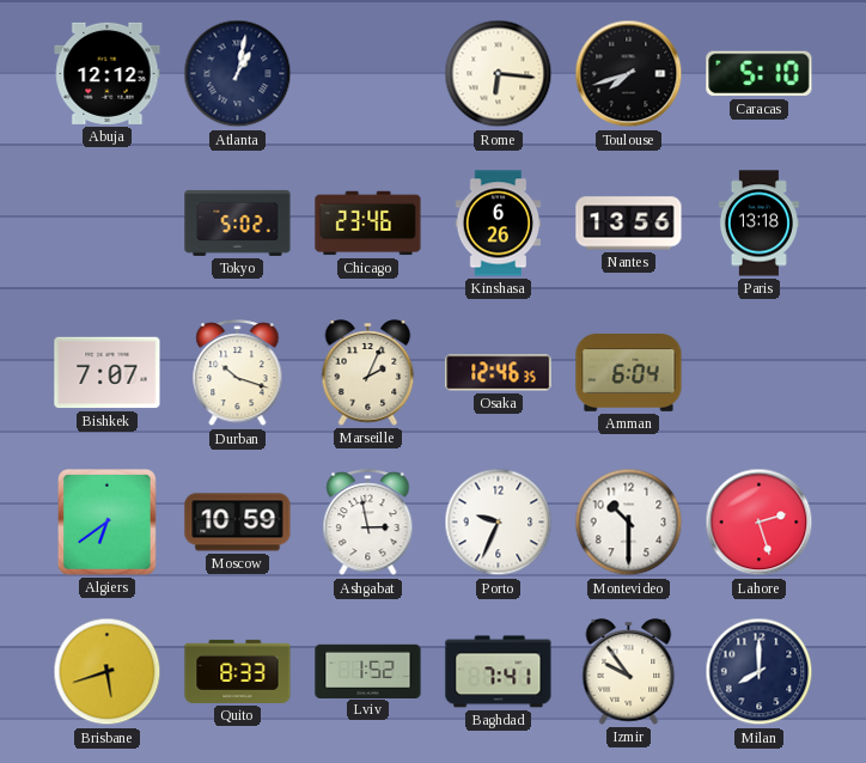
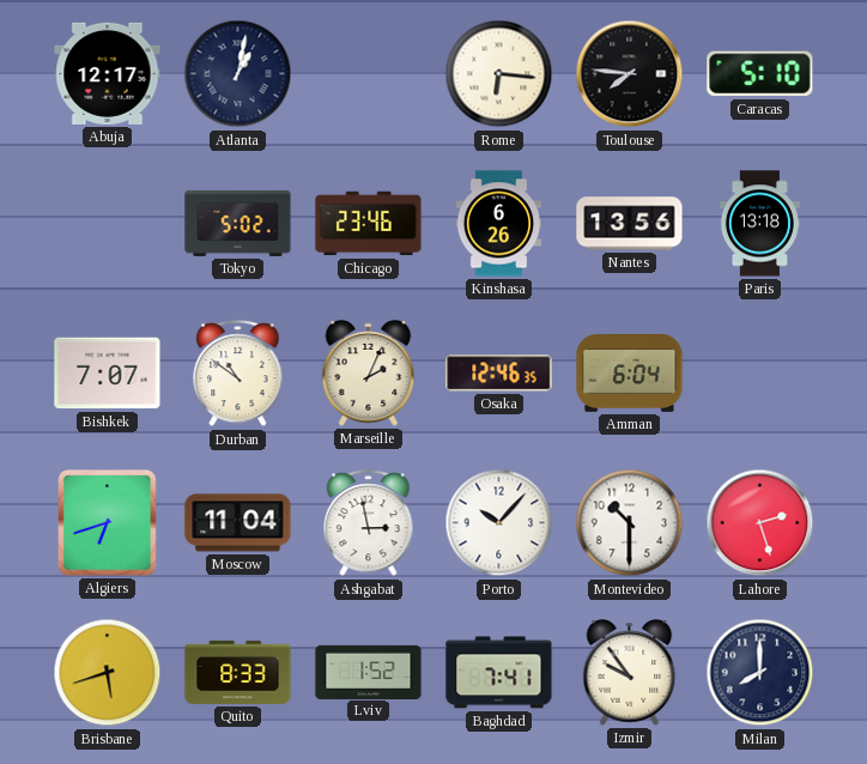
Abuja: 12:12 -> 12:17 (108, 73)
Toulouse: 7:42 -> 7:46 (630, 74)
Durban: 10:18 -> 10:51 (238, 374)
Algiers: 6:39 -> 6:42 (108, 523)
Moscow: 10:59 -> 11:04 (238, 523)
Porto: 9:34 -> 10:07 (499, 523)
